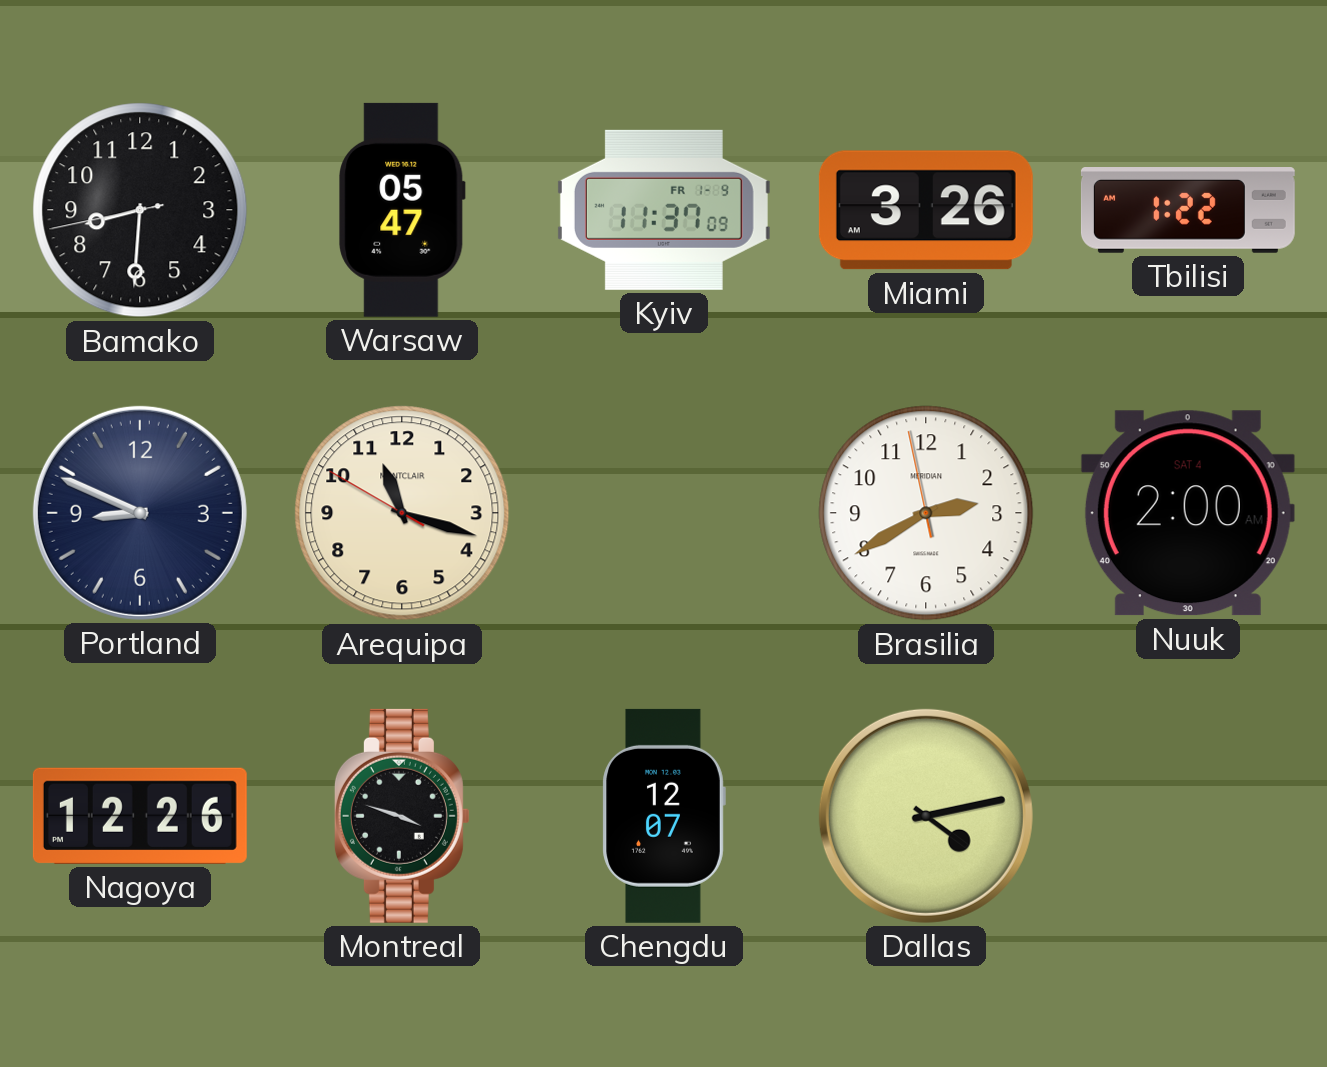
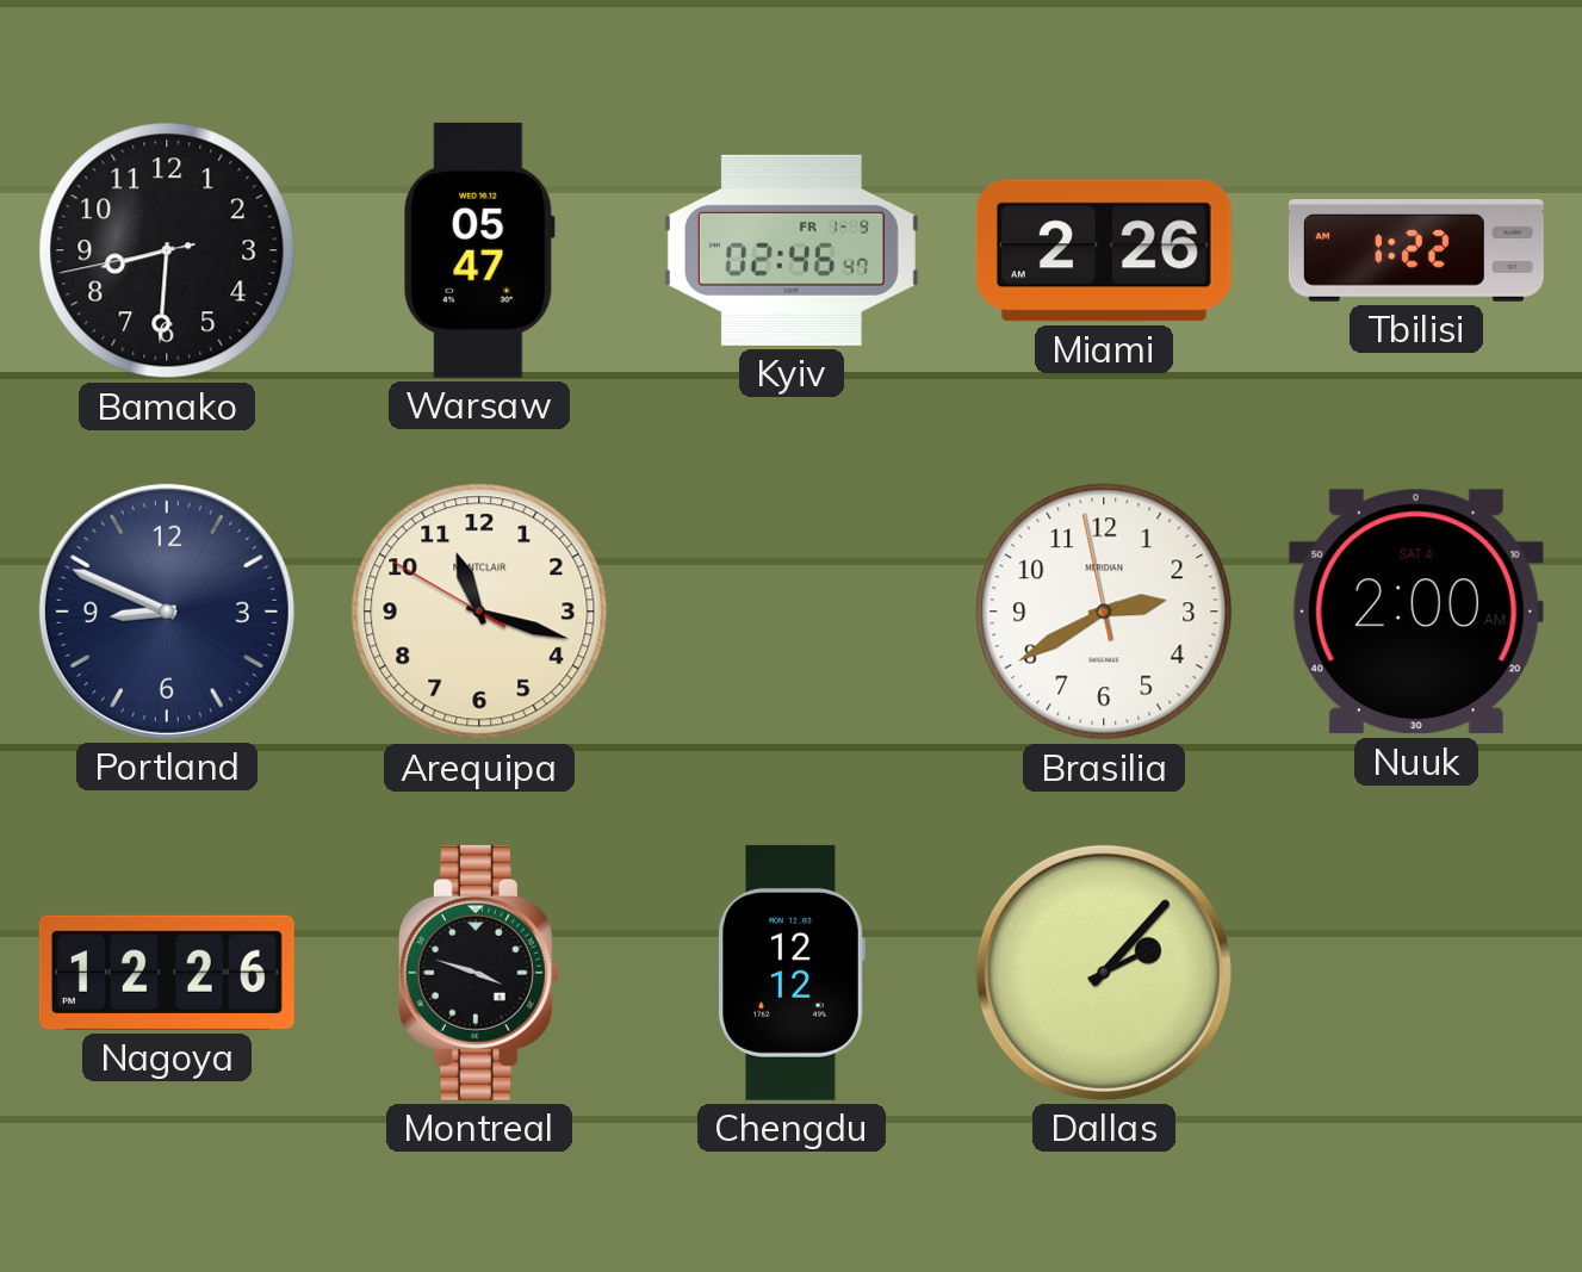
Kyiv: 11:37 -> 02:46 (792, 250)
Miami: 3:26 -> 2:26 (1104, 250)
Chengdu: 12:07 -> 12:12 (792, 973)
Dallas: 4:13 -> 2:07 (1104, 973)
